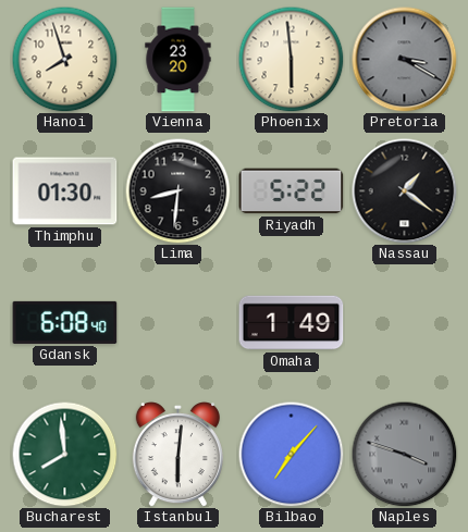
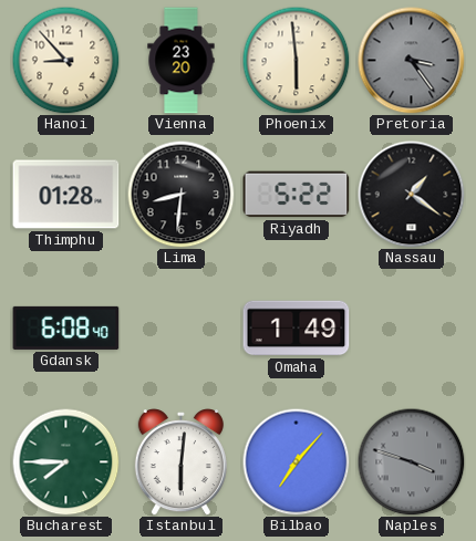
Hanoi: 7:57 -> 8:53 (65, 60)
Pretoria: 3:20 -> 3:24 (412, 61)
Thimphu: 01:30 -> 01:28 (66, 195)
Bucharest: 7:59 -> 7:45 (65, 461)
